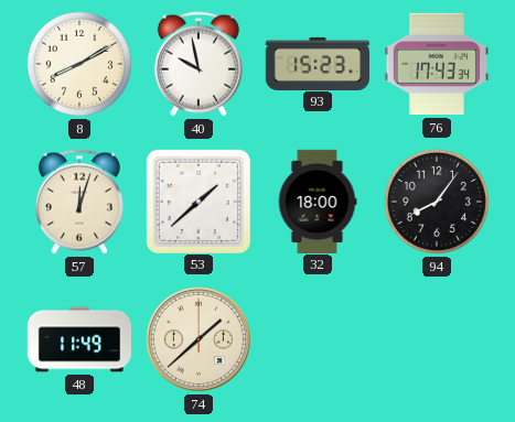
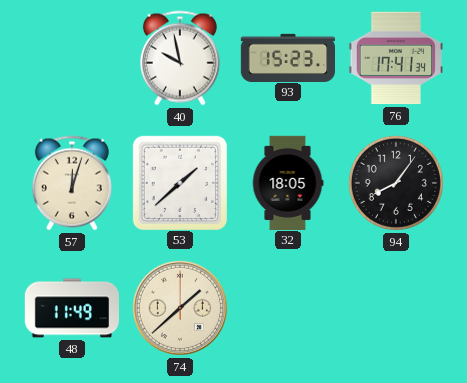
8: 8:10 -> none (79, 64)
76: 17:43 -> 17:41 (395, 58)
32: 18:00 -> 18:05 (288, 182)
